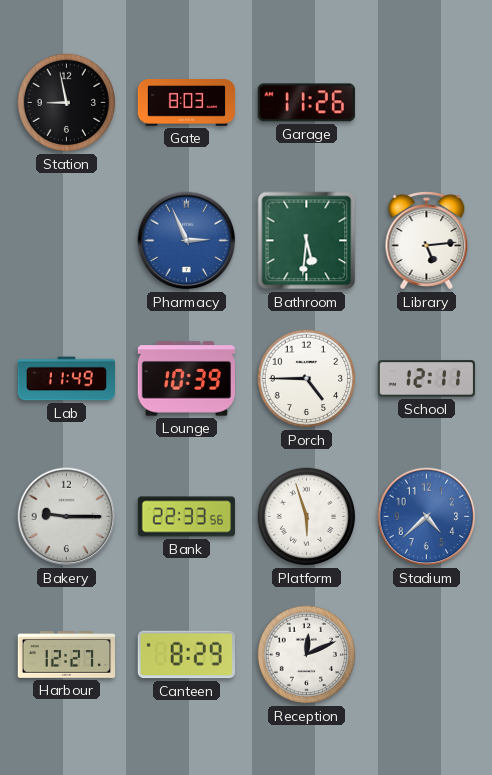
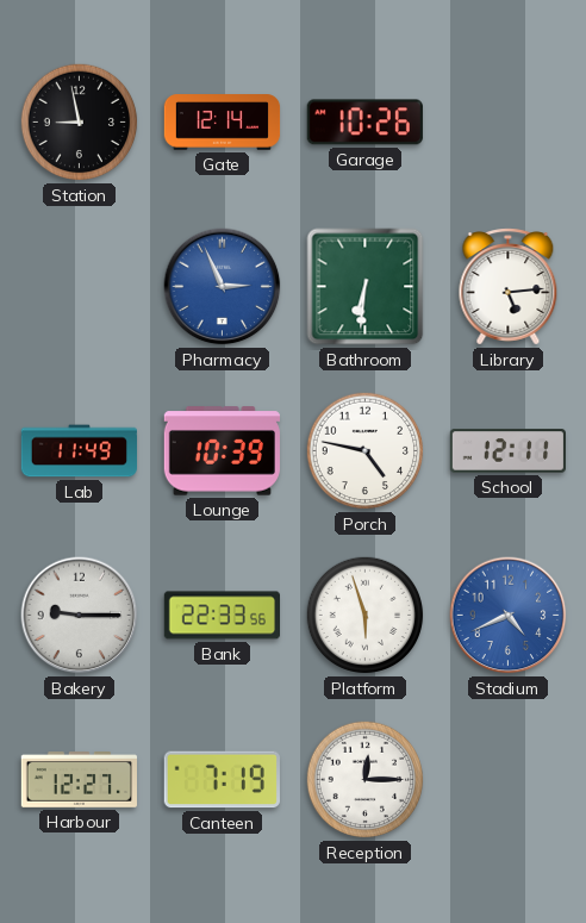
Gate: 8:03 -> 12:14 (223, 123)
Garage: 11:26 -> 10:26 (364, 123)
Bathroom: 5:31 -> 6:31 (366, 287)
Porch: 4:45 -> 4:47 (366, 451)
Stadium: 4:38 -> 4:41 (509, 616)
Canteen: 8:29 -> 7:19 (222, 780)
Reception: 12:11 -> 12:15 (366, 780)
